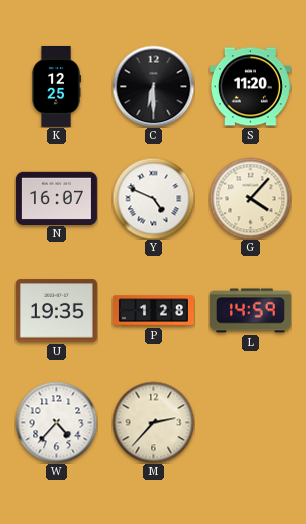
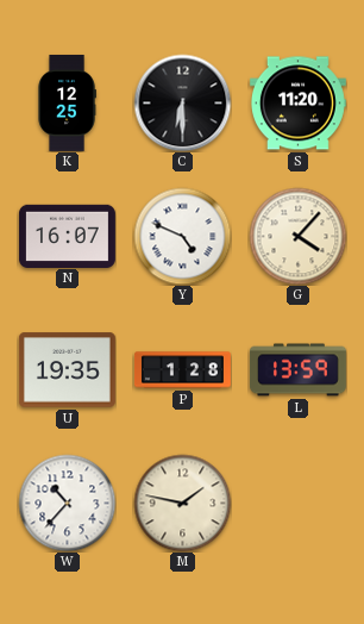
L: 14:59 -> 13:59 (297, 370)
W: 4:37 -> 10:37 (67, 503)
M: 2:37 -> 1:47 (182, 503)
